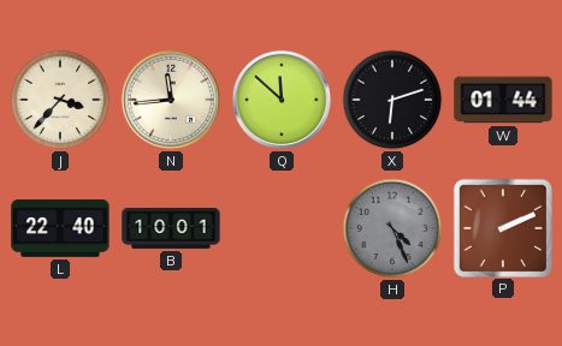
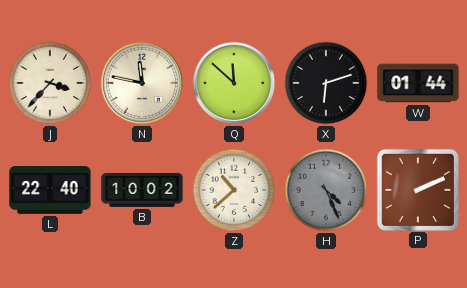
N: 11:44 -> 11:47 (142, 83)
B: 10:01 -> 10:02 (142, 190)
Z: none -> 10:38 (234, 190)
